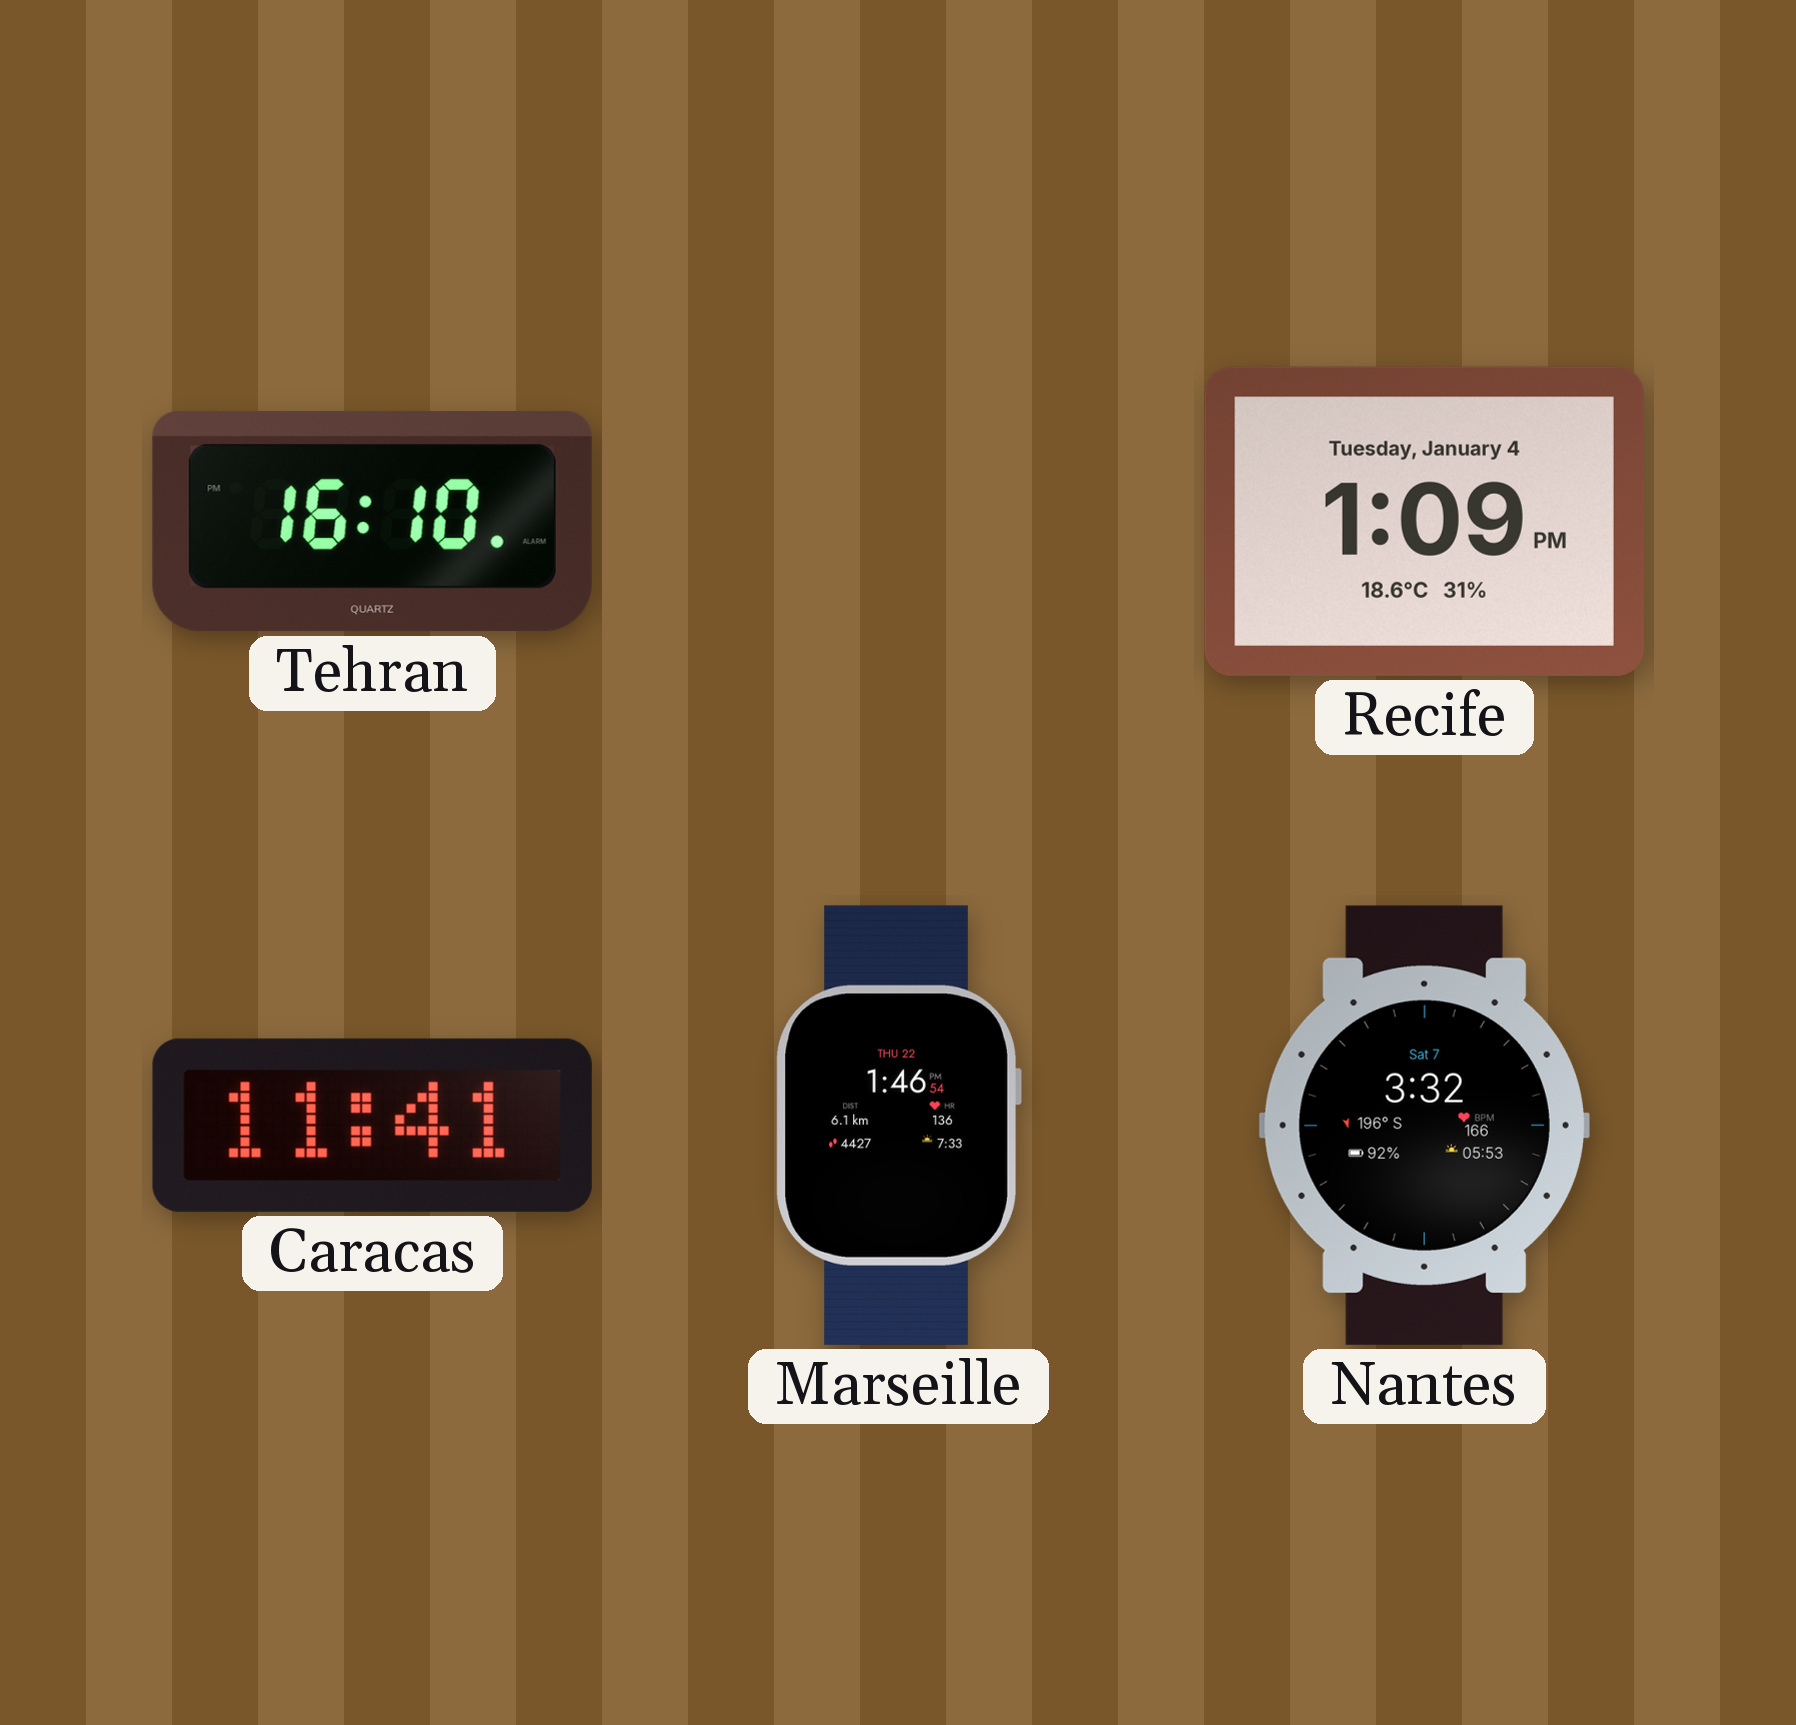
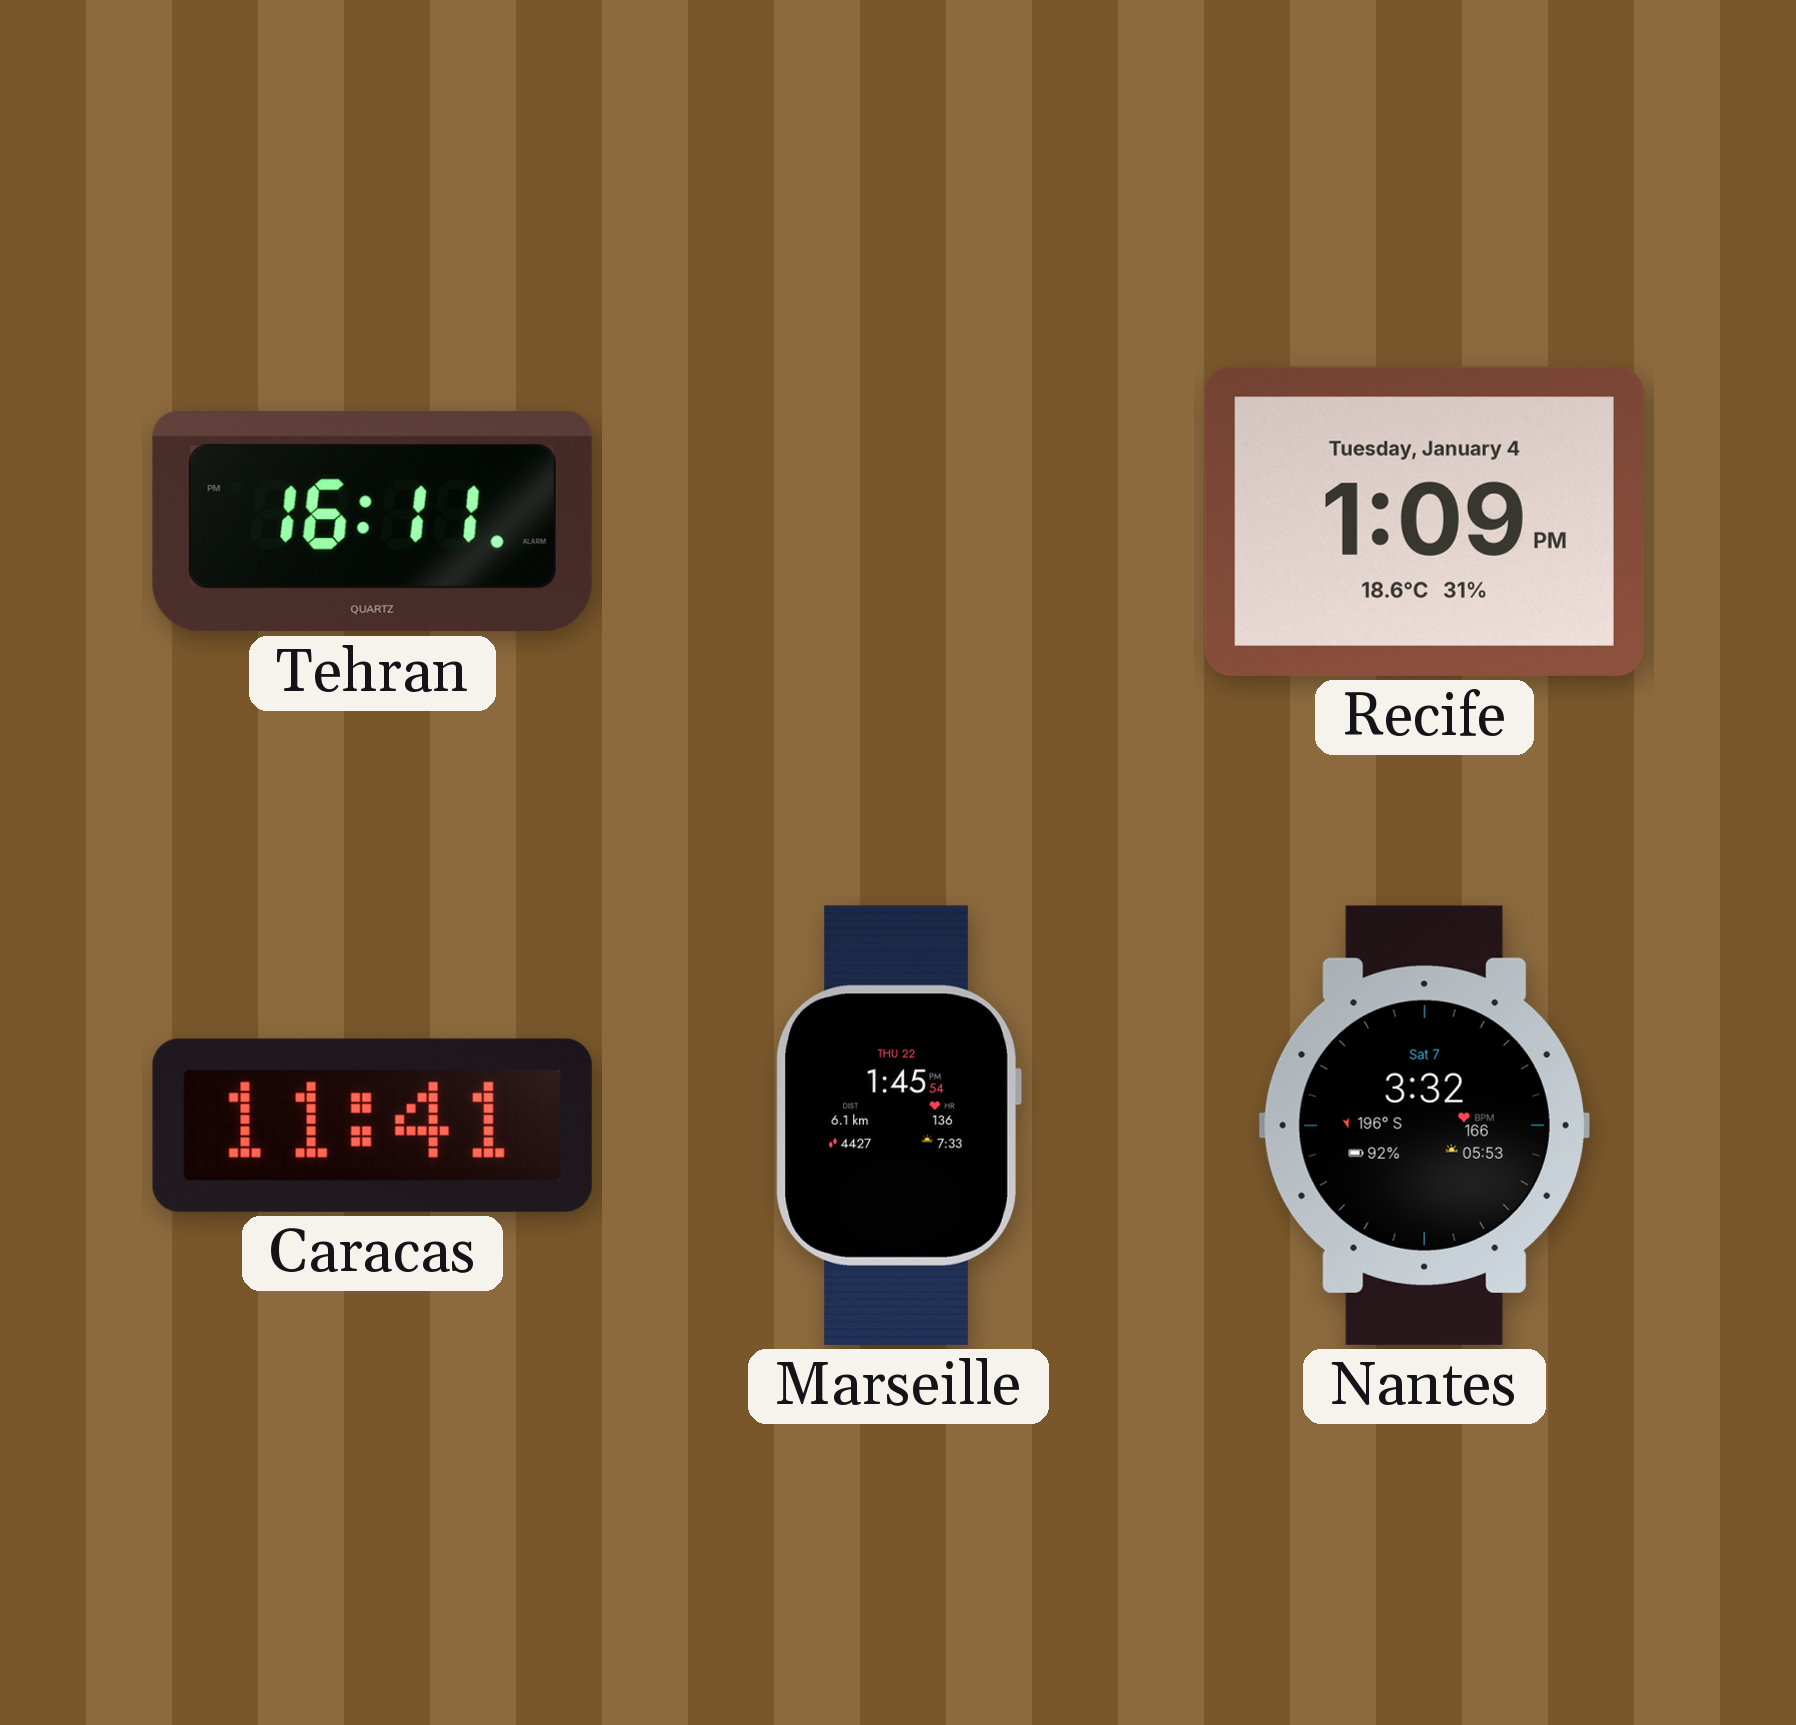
Tehran: 16:10 -> 16:11 (372, 521)
Marseille: 1:46 -> 1:45 (898, 1125)
